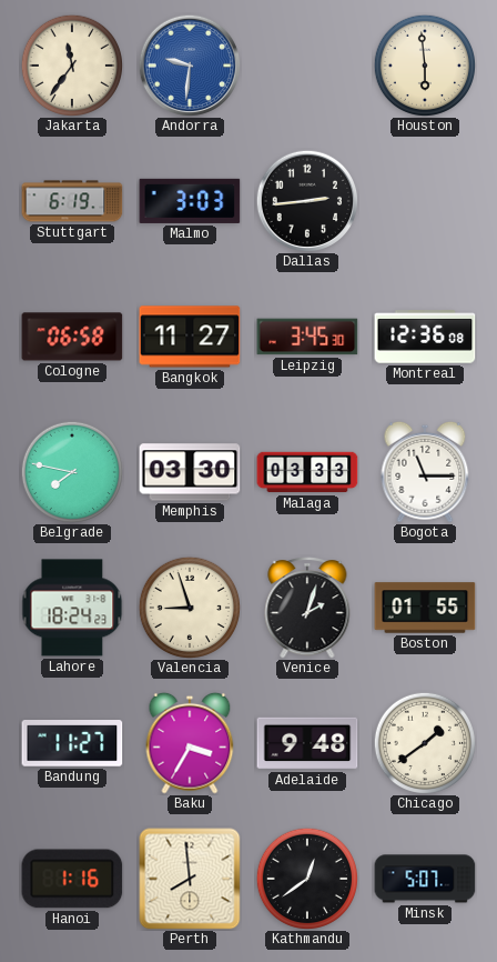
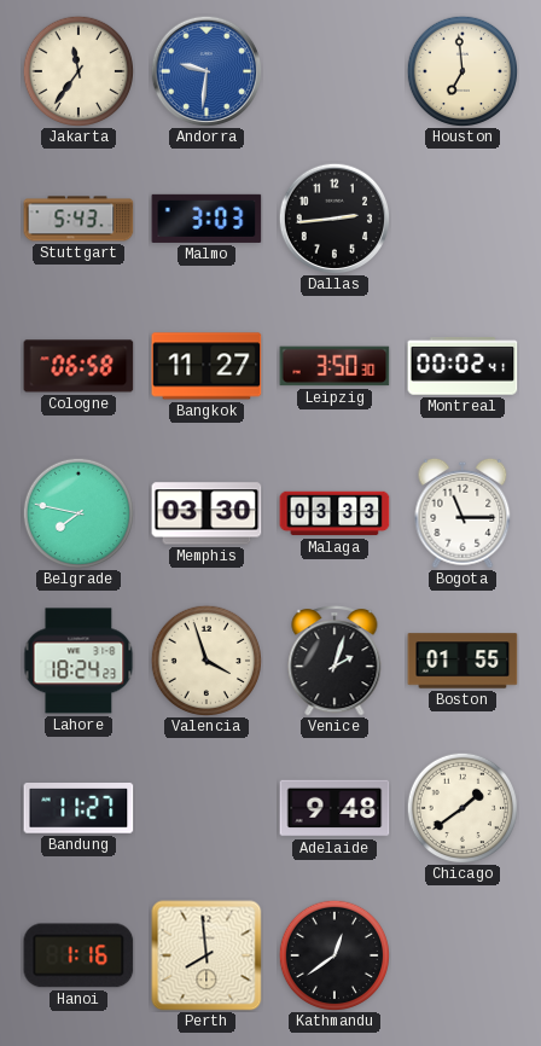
Houston: 5:59 -> 6:59 (461, 70)
Stuttgart: 6:19 -> 5:43 (78, 219)
Leipzig: 3:45 -> 3:50 (335, 366)
Montreal: 12:36 -> 00:02 (463, 366)
Valencia: 8:57 -> 3:57 (205, 659)
Baku: 3:35 -> none (190, 743)
Minsk: 5:07 -> none (425, 879)
